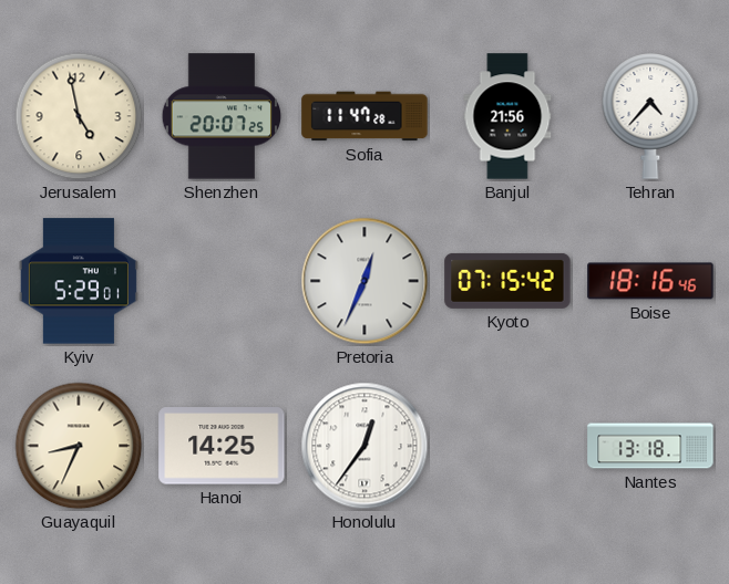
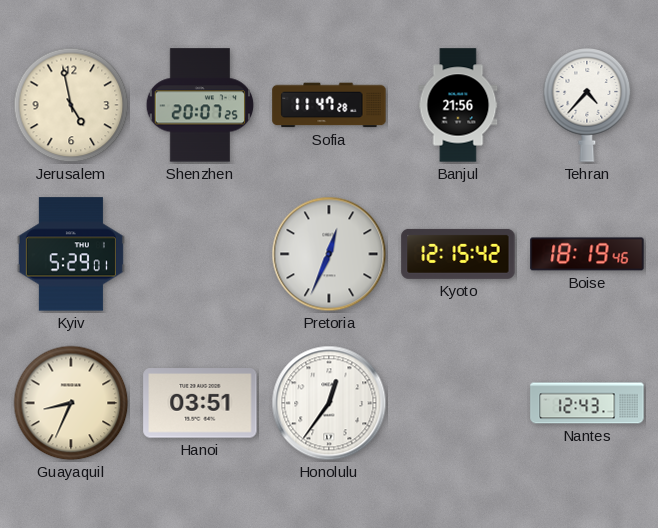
Kyoto: 07:15 -> 12:15 (458, 254)
Boise: 18:16 -> 18:19 (587, 254)
Hanoi: 14:25 -> 03:51 (200, 403)
Nantes: 13:18 -> 12:43 (587, 403)
